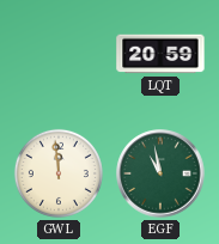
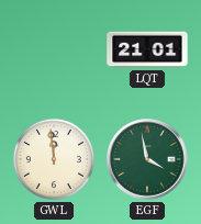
LQT: 20:59 -> 21:01 (147, 49)
EGF: 10:58 -> 3:58 (147, 159)
